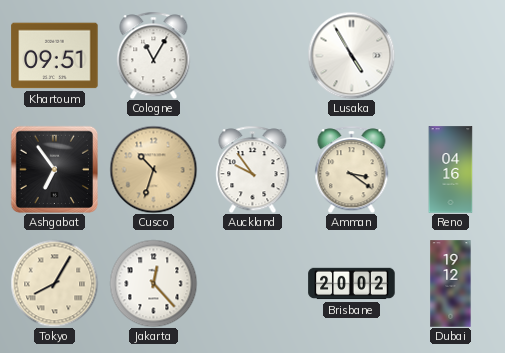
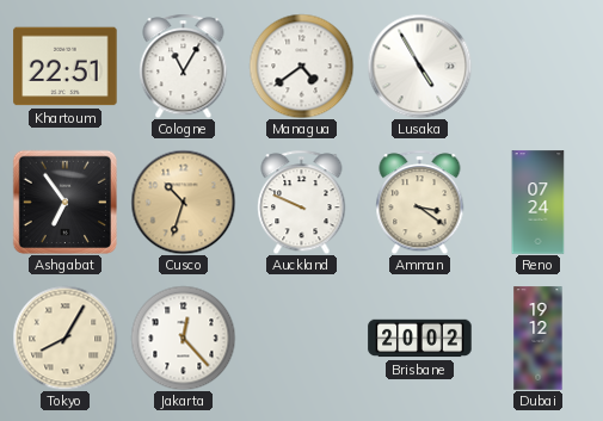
Khartoum: 09:51 -> 22:51 (66, 67)
Managua: none -> 4:39 (301, 66)
Auckland: 9:54 -> 9:49 (302, 202)
Reno: 04:16 -> 07:24 (539, 203)
